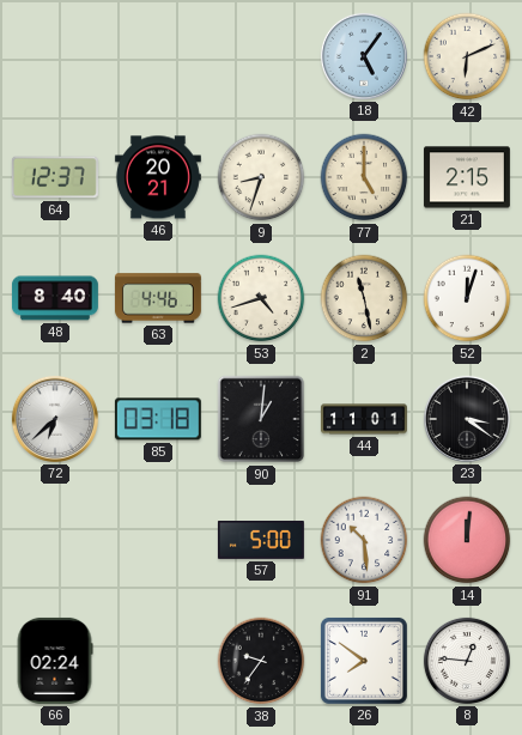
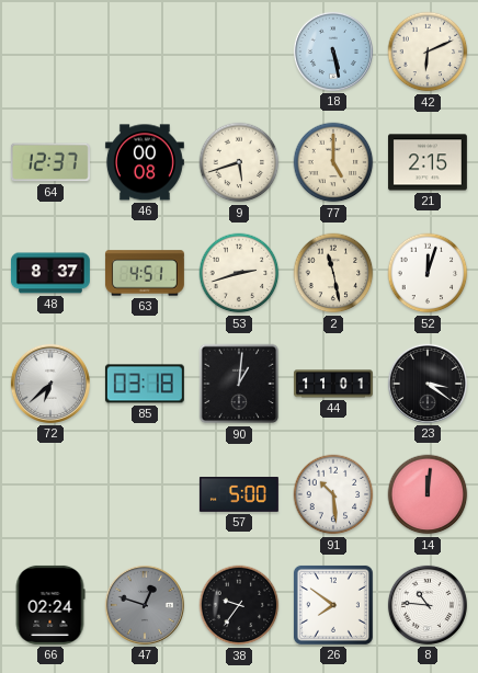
18: 5:06 -> 5:28 (333, 52)
46: 20:21 -> 00:08 (145, 162)
9: 8:33 -> 5:42 (239, 162)
48: 8:40 -> 8:37 (50, 273)
63: 4:46 -> 4:51 (145, 273)
53: 4:42 -> 2:42 (239, 273)
47: none -> 12:48 (145, 605)
8: 12:46 -> 10:46 (428, 605)
